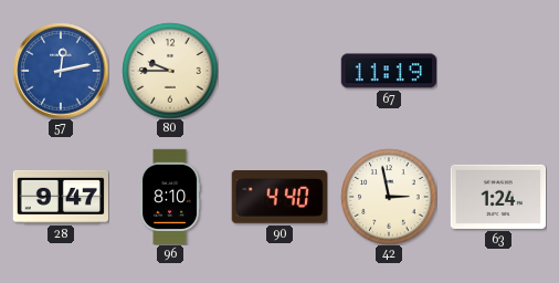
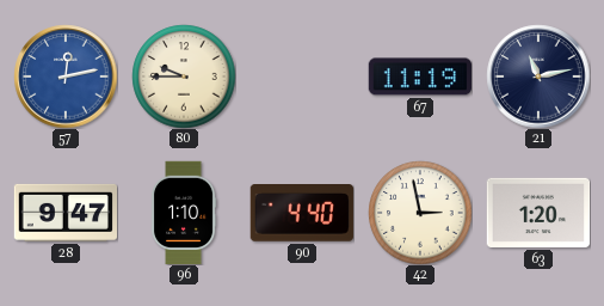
21: none -> 11:13 (538, 76)
96: 8:10 -> 1:10 (184, 213)
63: 1:24 -> 1:20 (538, 213)
